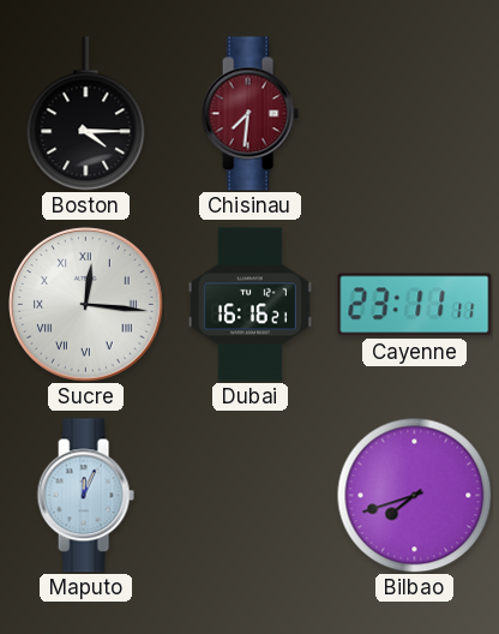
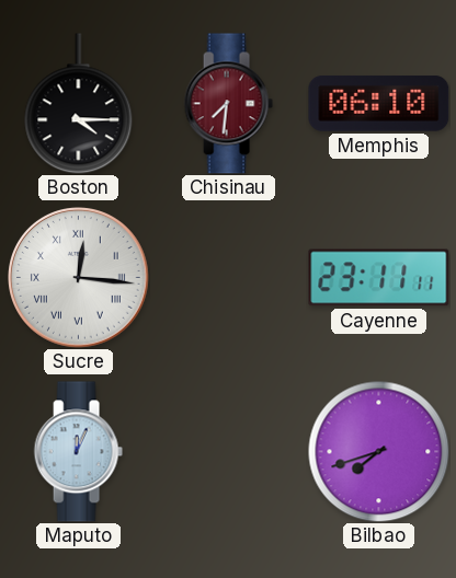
Memphis: none -> 06:10 (379, 103)
Dubai: 16:16 -> none (249, 305)
